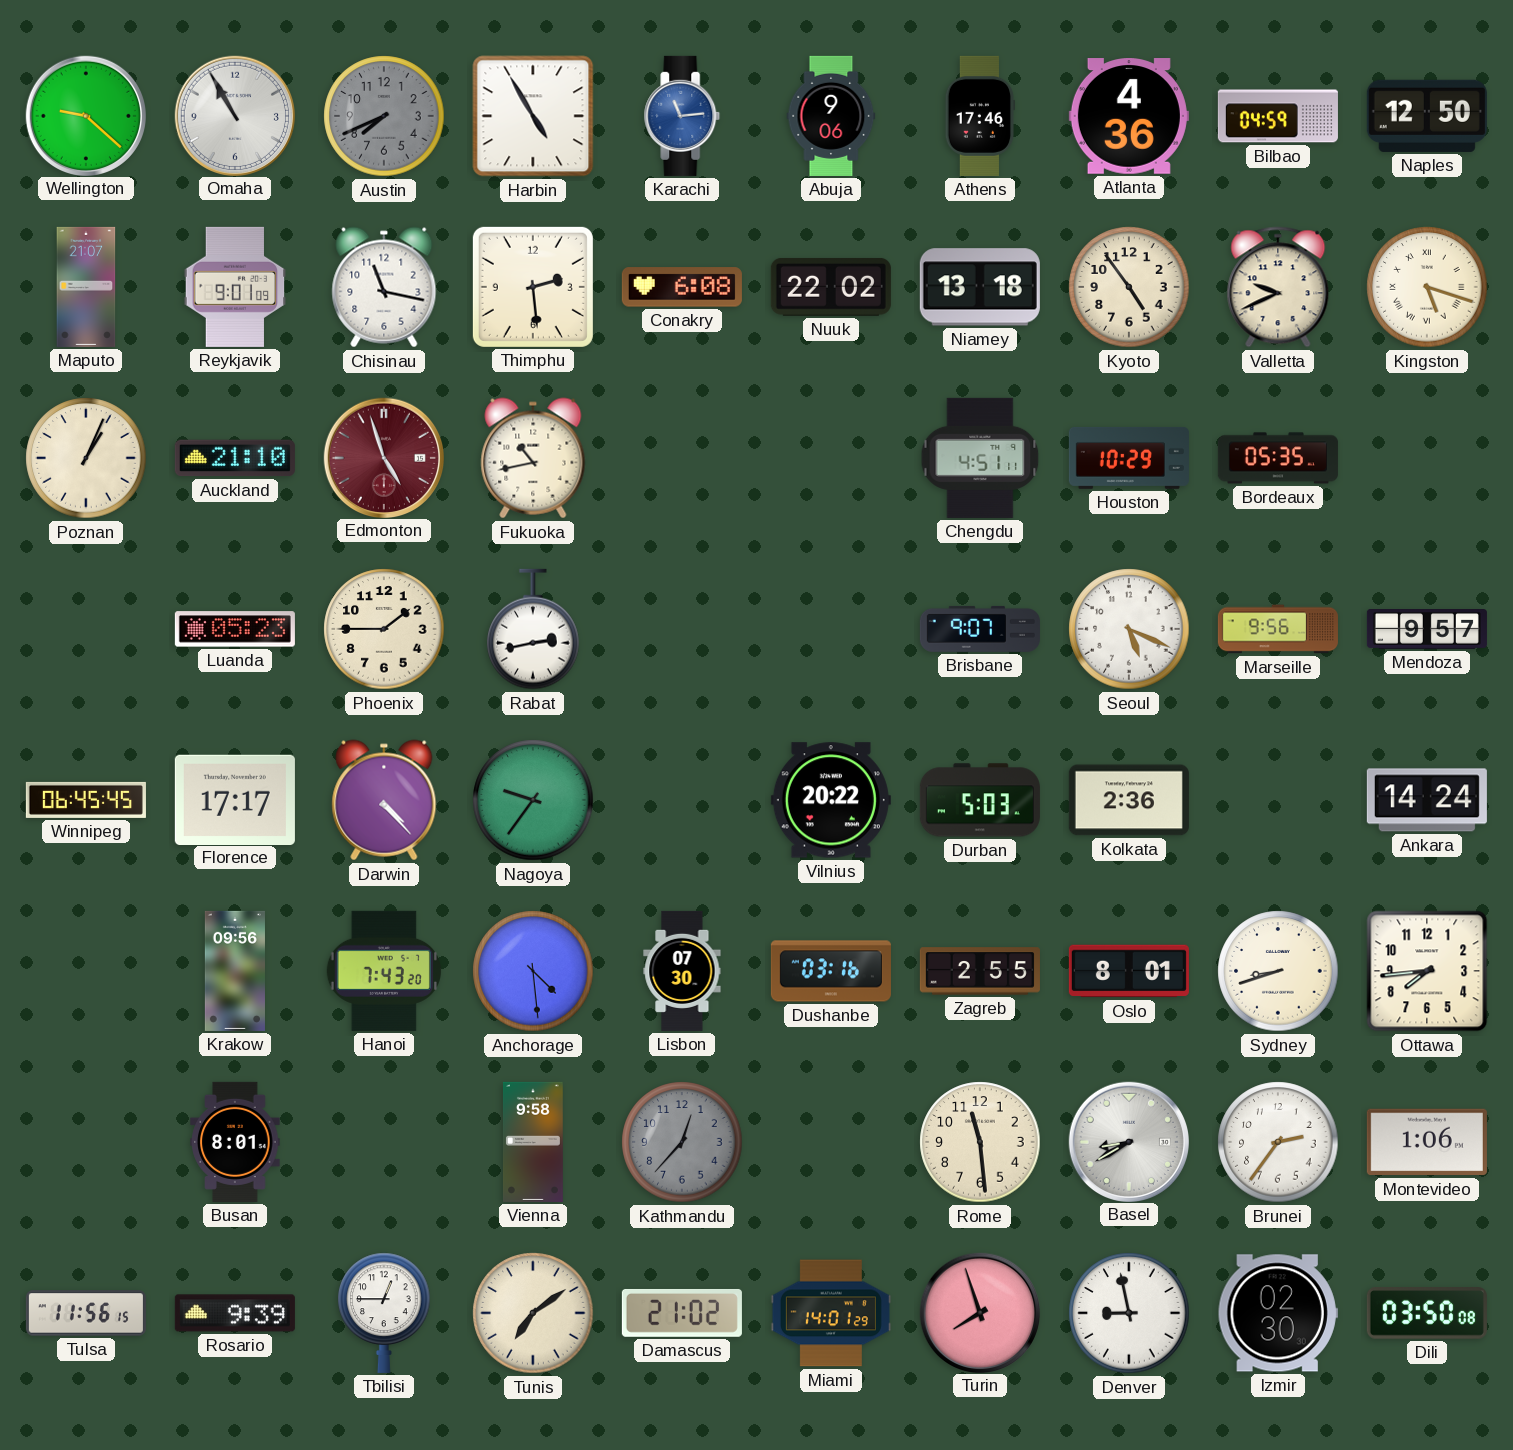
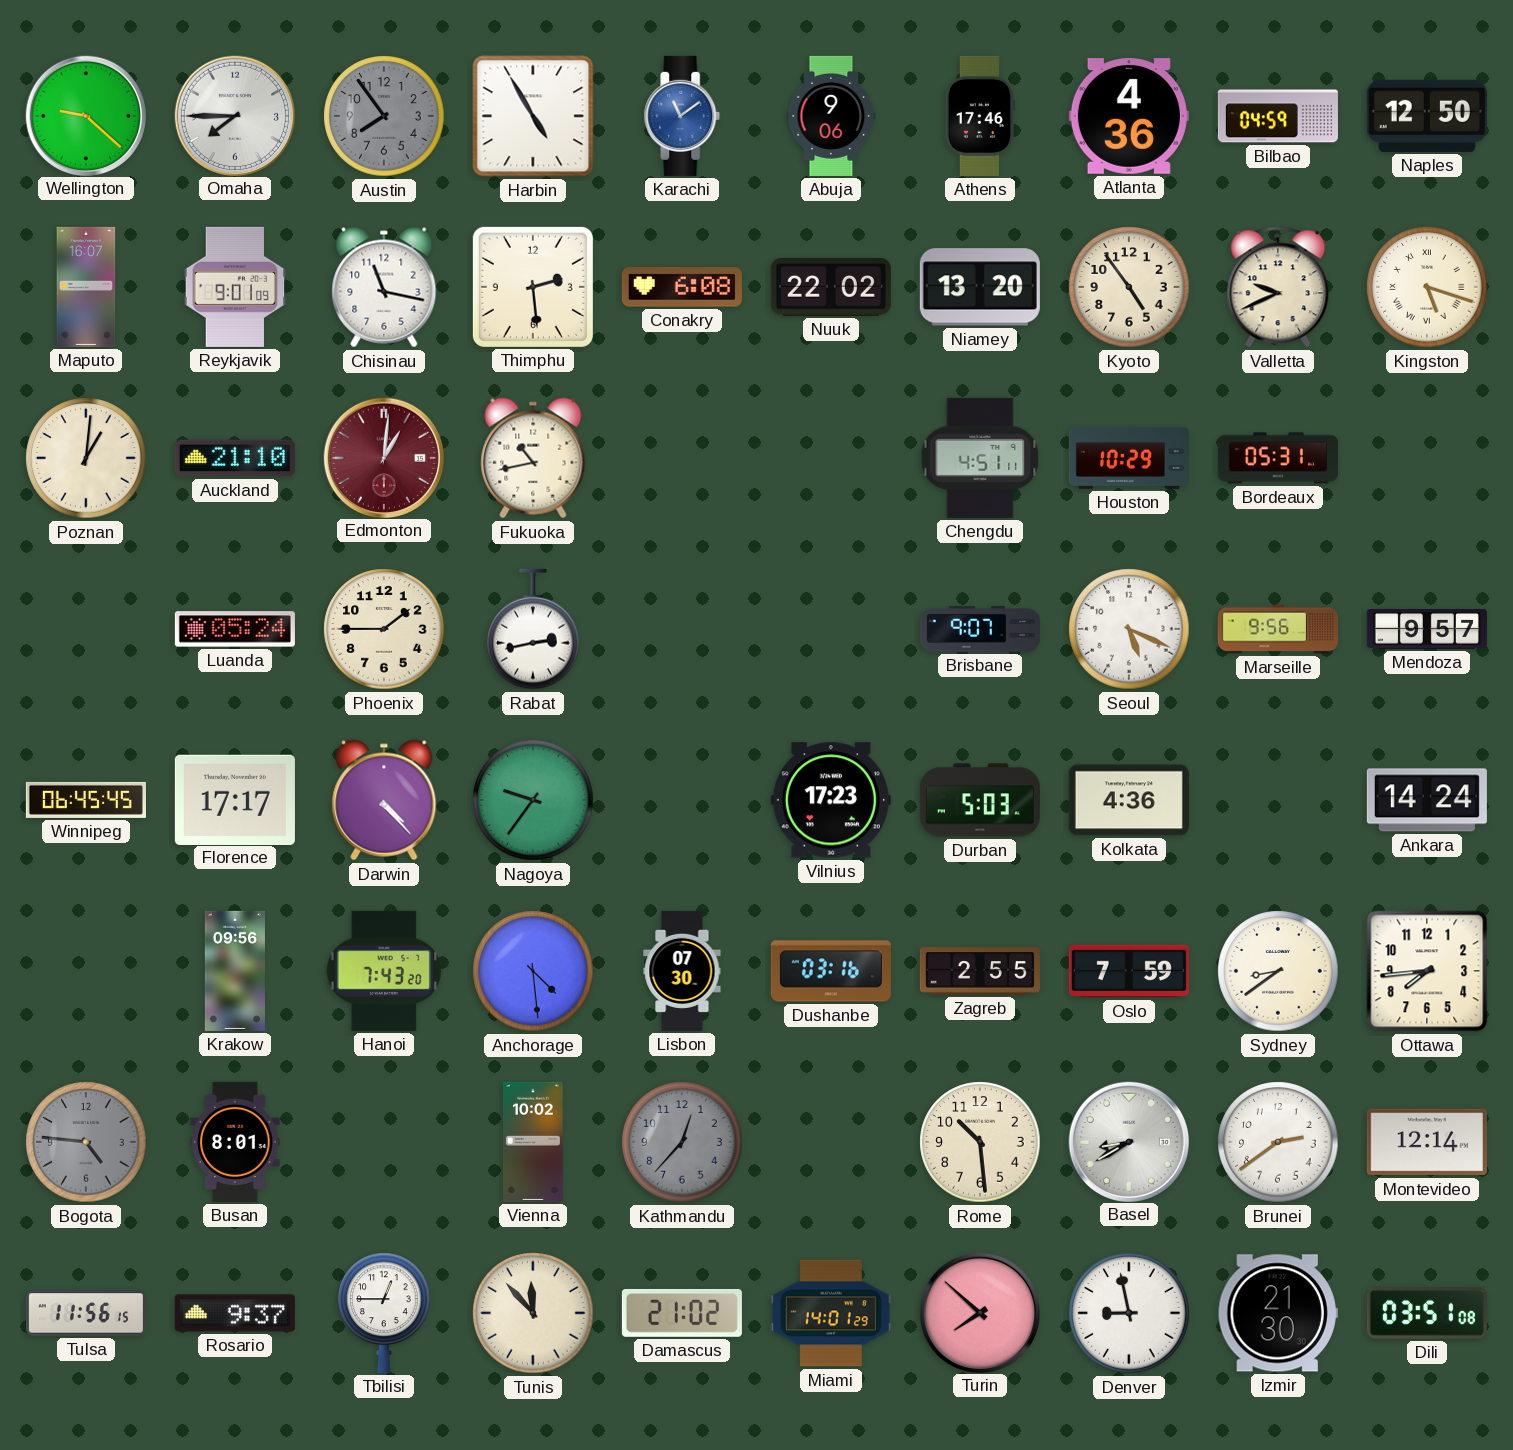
Omaha: 10:55 -> 7:45 (234, 115)
Austin: 7:41 -> 7:54 (384, 116)
Karachi: 11:14 -> 11:09 (682, 116)
Maputo: 21:07 -> 16:07 (86, 287)
Niamey: 13:18 -> 13:20 (980, 287)
Poznan: 1:04 -> 1:01 (86, 458)
Edmonton: 4:57 -> 1:01 (383, 457)
Bordeaux: 05:35 -> 05:31 (1278, 458)
Luanda: 05:23 -> 05:24 (235, 629)
Vilnius: 20:22 -> 17:23 (831, 800)
Kolkata: 2:36 -> 4:36 (1129, 800)
Oslo: 8:01 -> 7:59 (1129, 971)
Sydney: 8:42 -> 8:39 (1278, 971)
Bogota: none -> 4:46 (86, 1142)
Vienna: 9:58 -> 10:02 (533, 1142)
Rome: 11:29 -> 10:29 (980, 1142)
Brunei: 2:36 -> 2:39 (1278, 1142)
Montevideo: 1:06 -> 12:14 (1427, 1142)
Rosario: 9:39 -> 9:37 (235, 1313)
Tunis: 7:09 -> 11:53 (533, 1313)
Turin: 7:57 -> 7:52 (979, 1312)
Izmir: 02:30 -> 21:30 (1278, 1313)
Dili: 03:50 -> 03:51 (1427, 1313)
